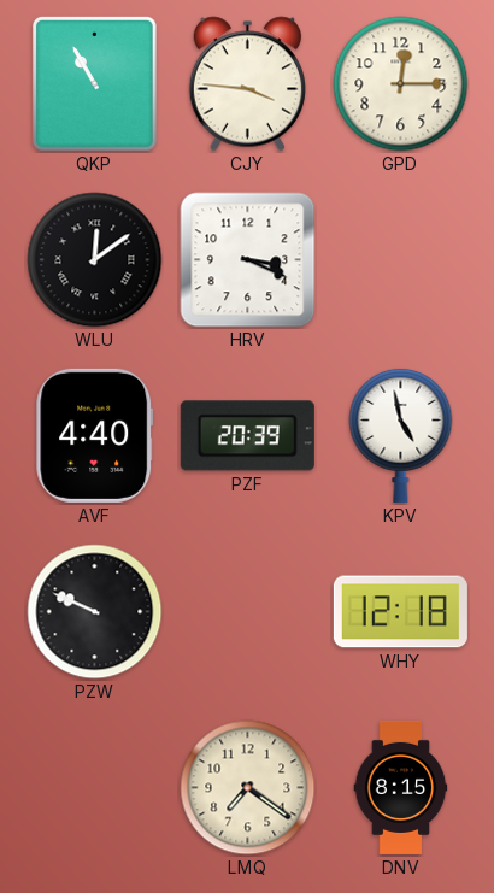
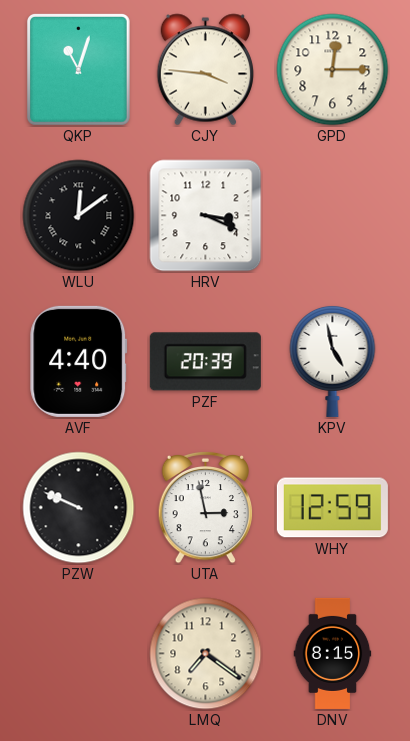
QKP: 10:55 -> 11:03 (78, 70)
UTA: none -> 2:58 (205, 507)
WHY: 12:18 -> 12:59 (332, 508)
